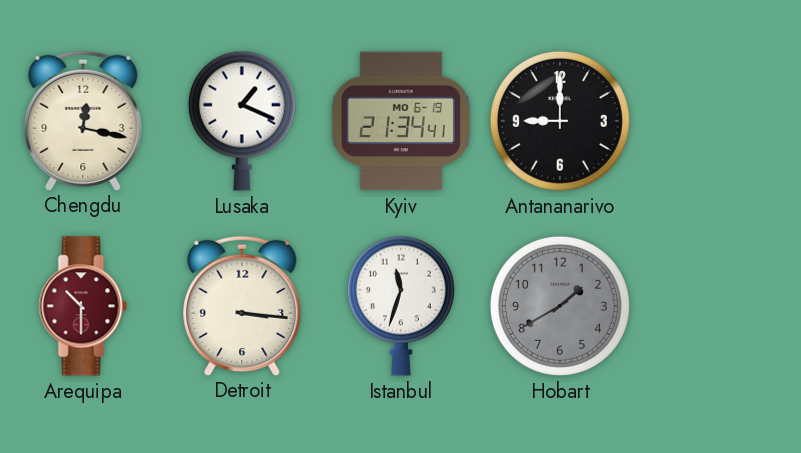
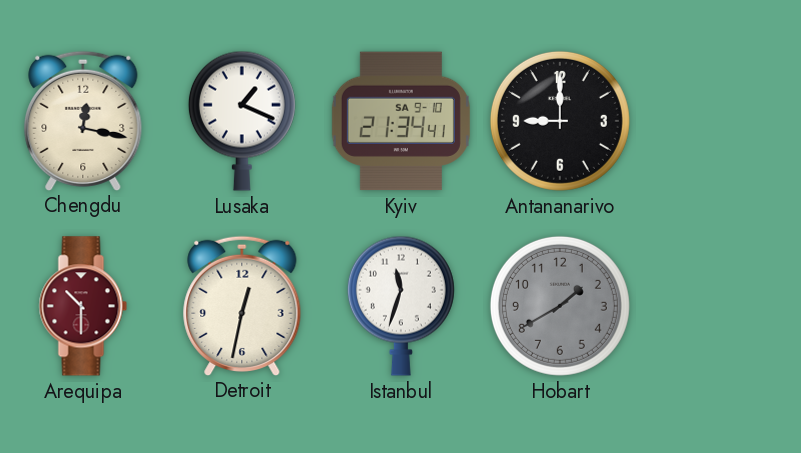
Kyiv date: MO 6-19 -> SA 9-10 (401, 121)
Detroit: 3:16 -> 12:32 (242, 305)
